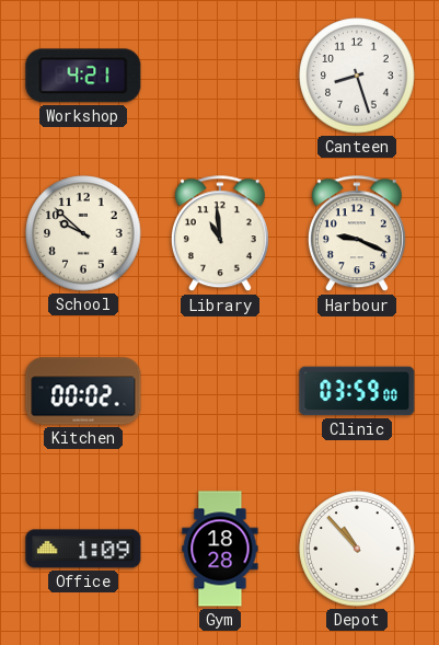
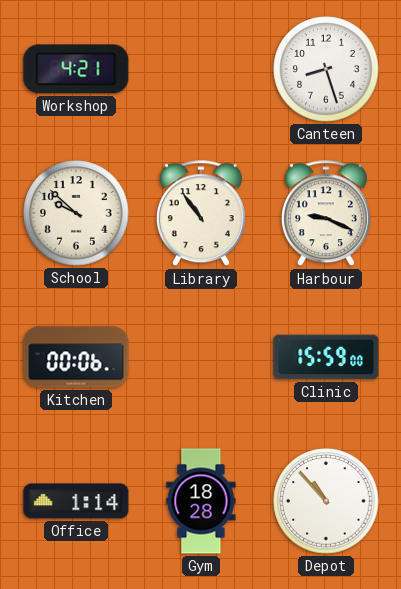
Library: 10:59 -> 10:54 (201, 214)
Kitchen: 00:02 -> 00:06 (76, 357)
Clinic: 03:59 -> 15:59 (326, 357)
Office: 1:09 -> 1:14 (76, 501)
